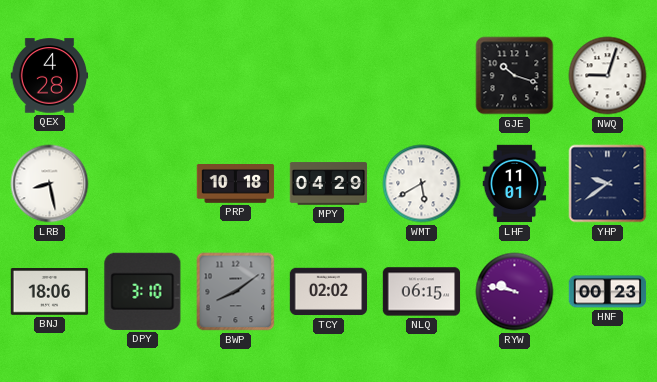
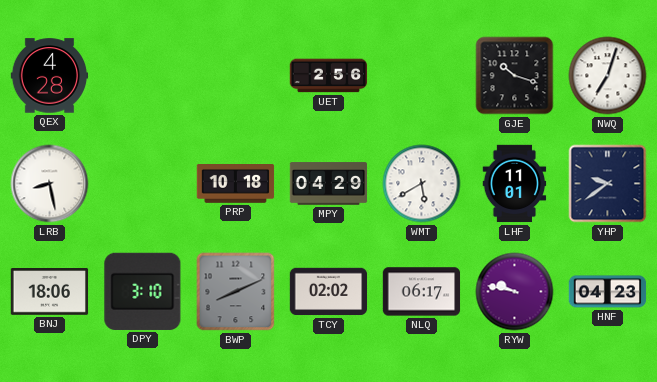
UET: none -> 2:56 (329, 76)
NWQ: 9:03 -> 7:03 (608, 76)
BWP: 8:09 -> 8:11 (236, 292)
NLQ: 06:15 -> 06:17 (422, 292)
HNF: 00:23 -> 04:23 (608, 292)
